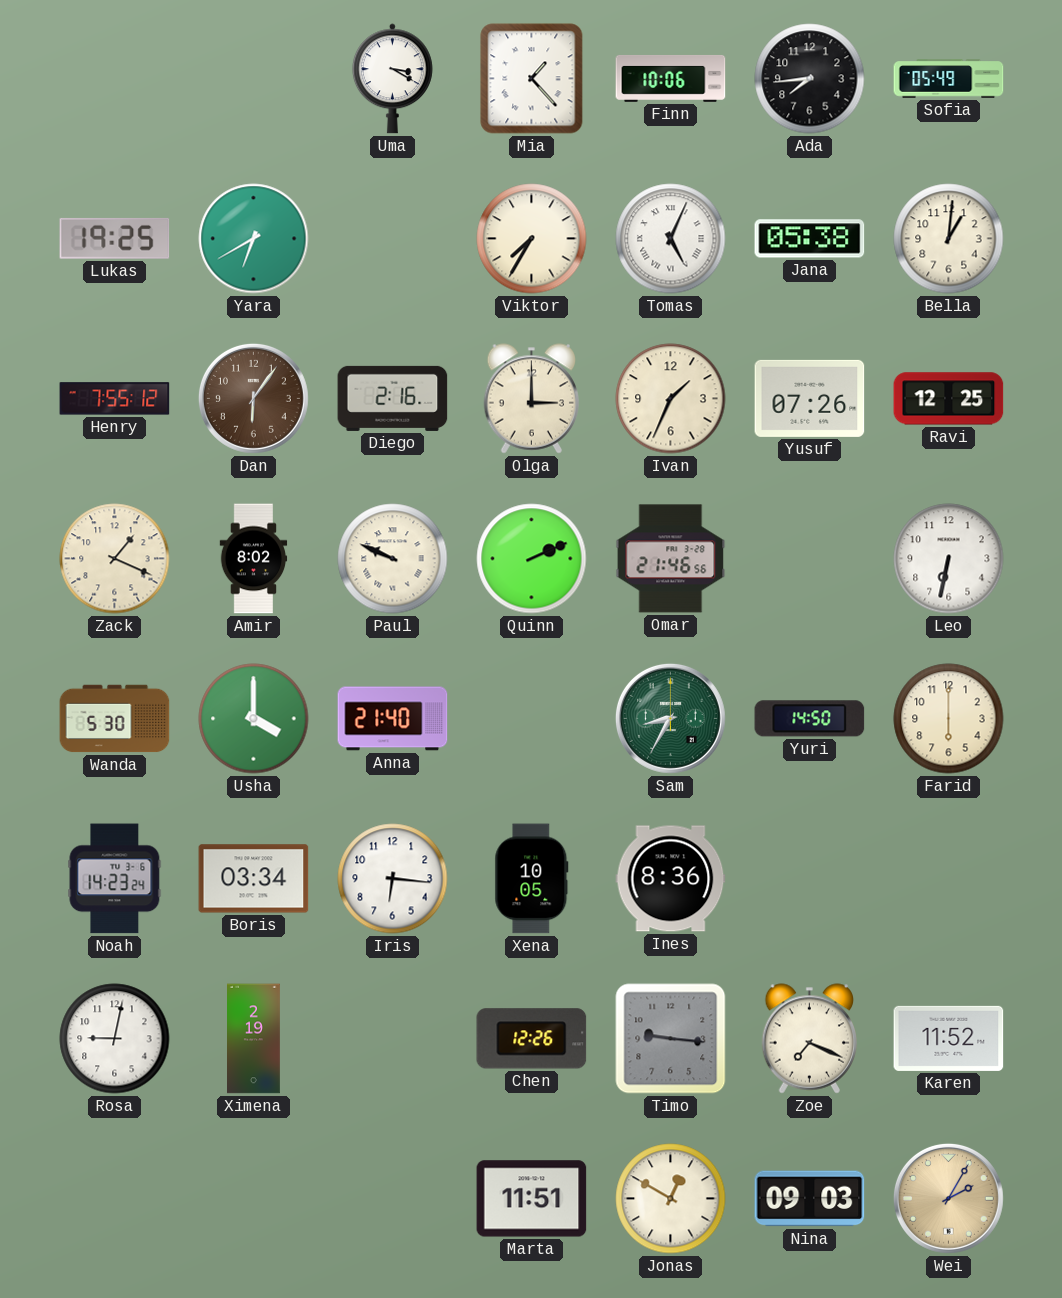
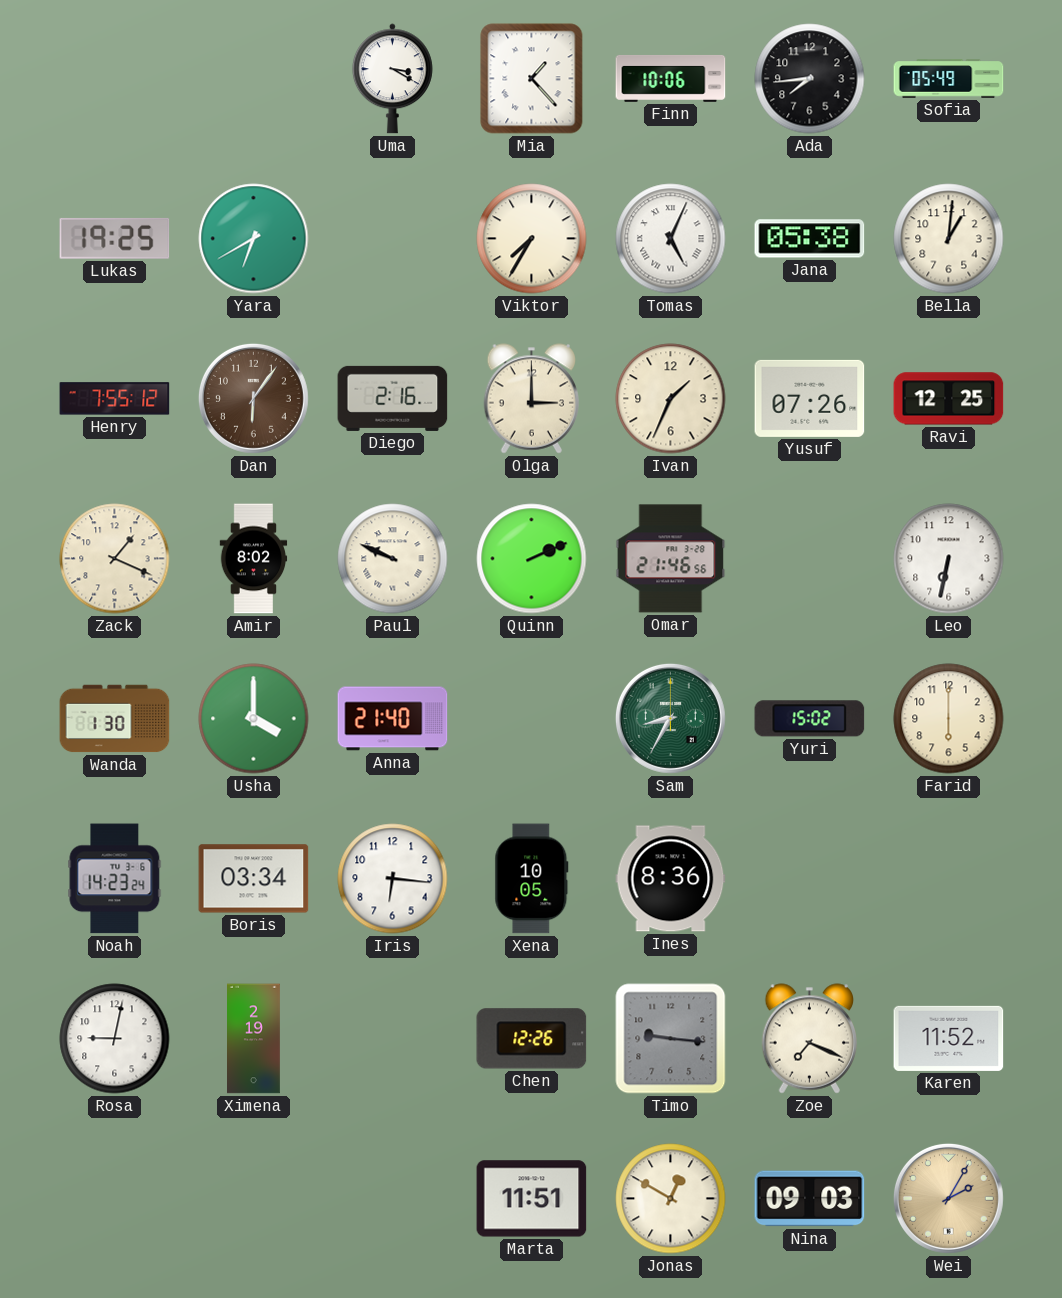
Wanda: 5:30 -> 1:30 (115, 719)
Yuri: 14:50 -> 15:02 (810, 719)
